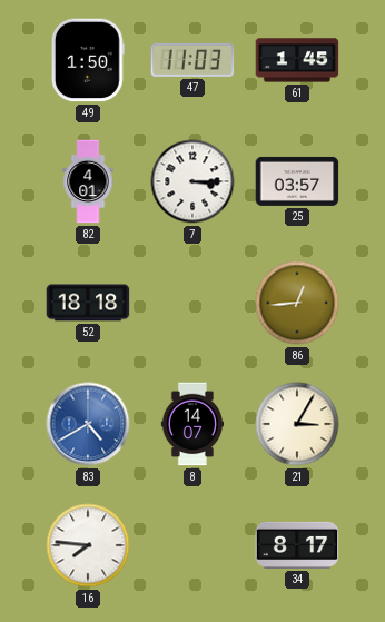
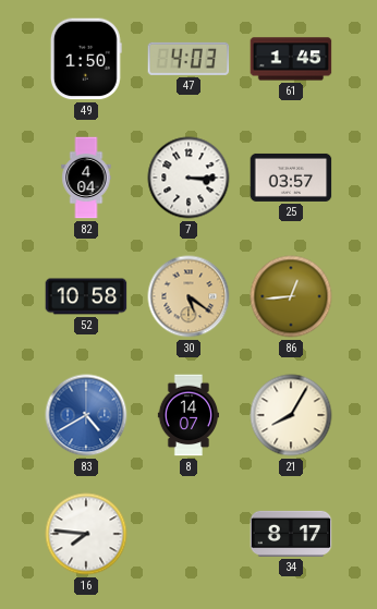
47: 11:03 -> 4:03 (188, 59)
82: 4:01 -> 4:04 (86, 178)
52: 18:18 -> 10:58 (86, 296)
30: none -> 5:21 (188, 296)
21: 3:05 -> 8:05 (291, 415)
